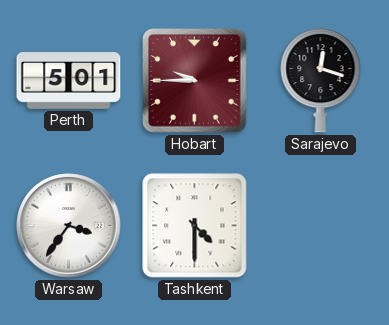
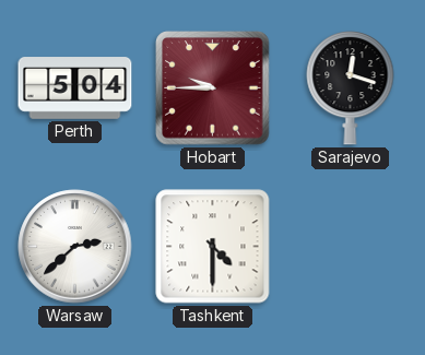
Perth: 5:01 -> 5:04 (75, 88)
Warsaw: 3:36 -> 2:38 (75, 247)
